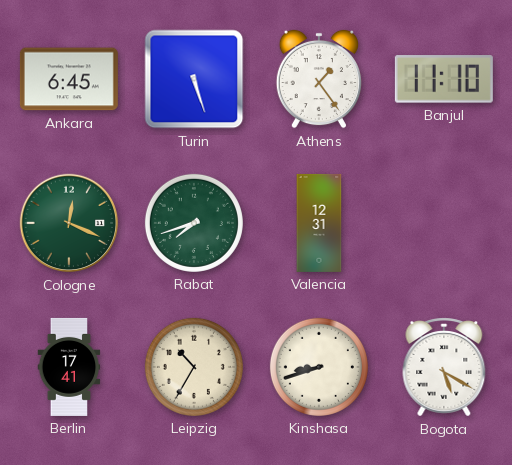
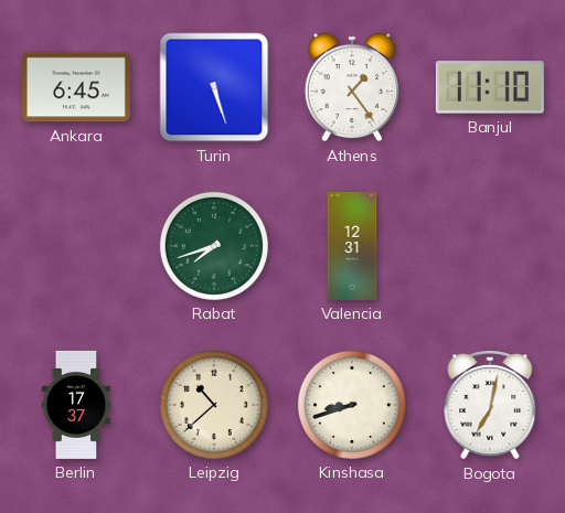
Cologne: 12:19 -> none (69, 223)
Berlin: 17:41 -> 17:37 (76, 405)
Leipzig: 10:35 -> 10:38 (214, 405)
Bogota: 5:20 -> 7:02 (490, 405)
